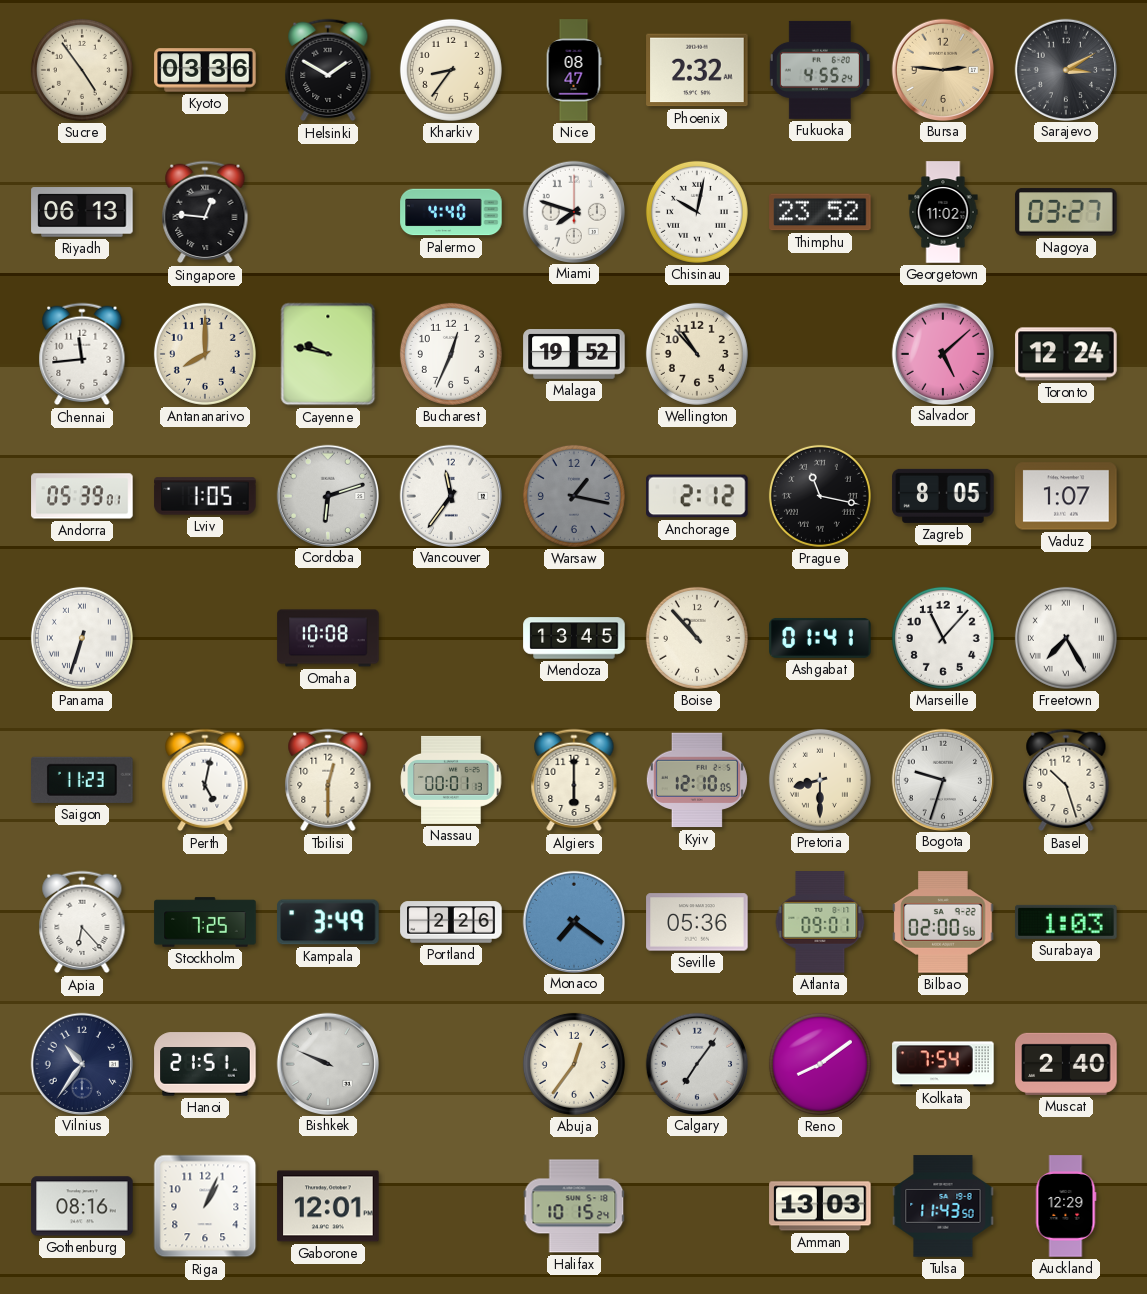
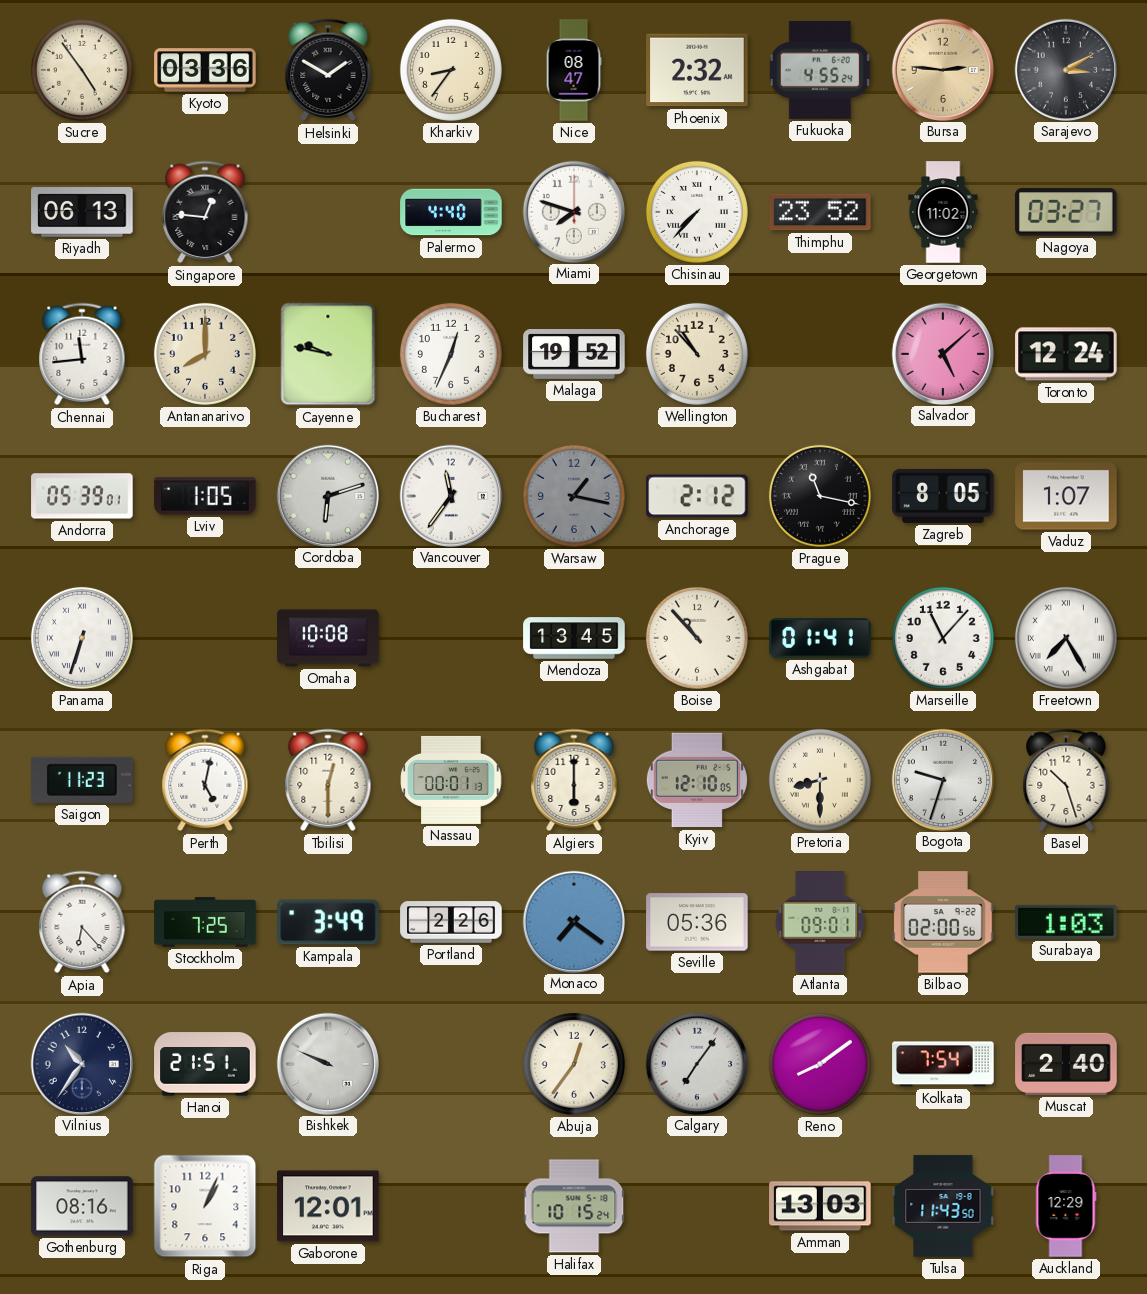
Chisinau: 10:02 -> 7:37 (697, 212)
